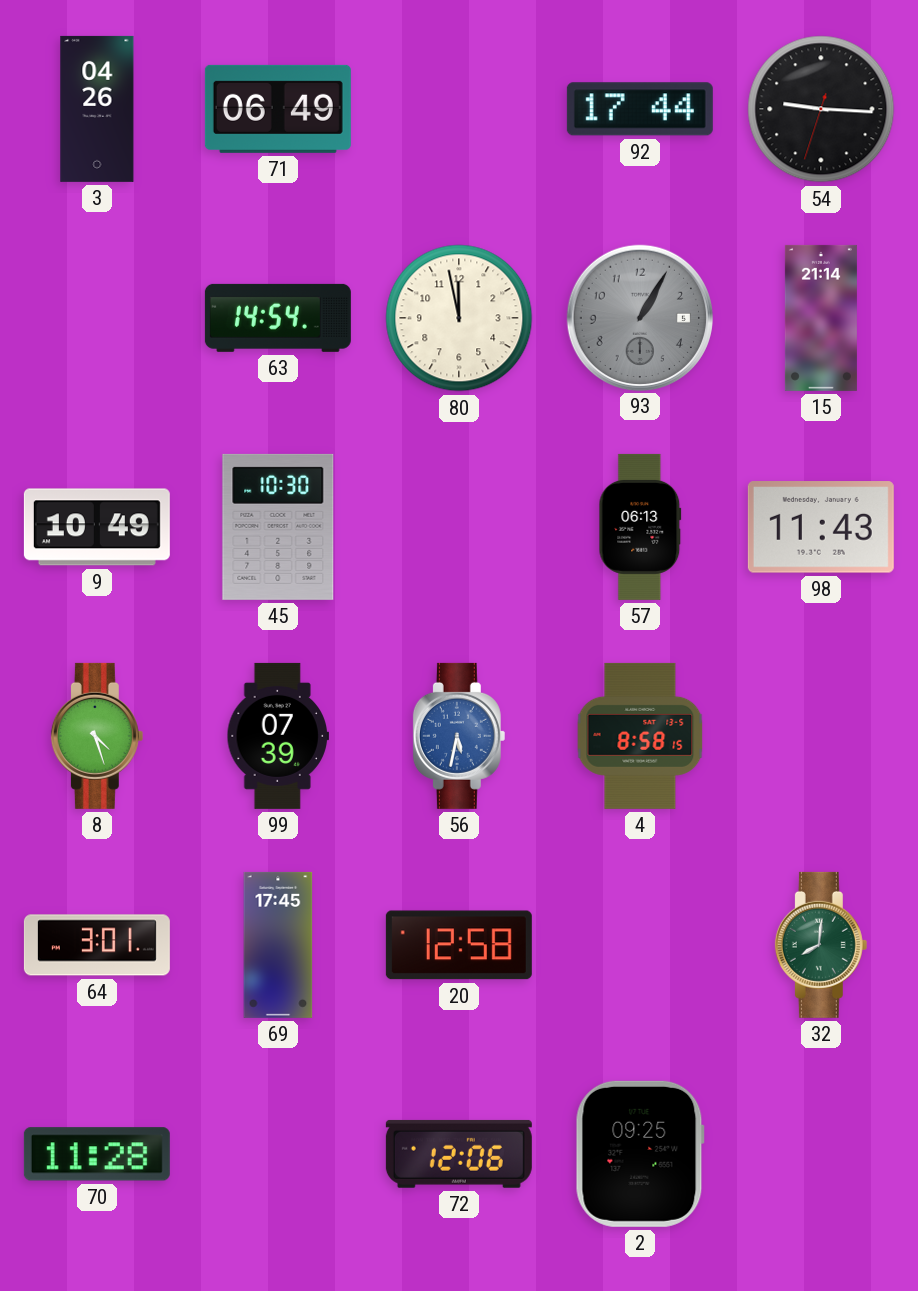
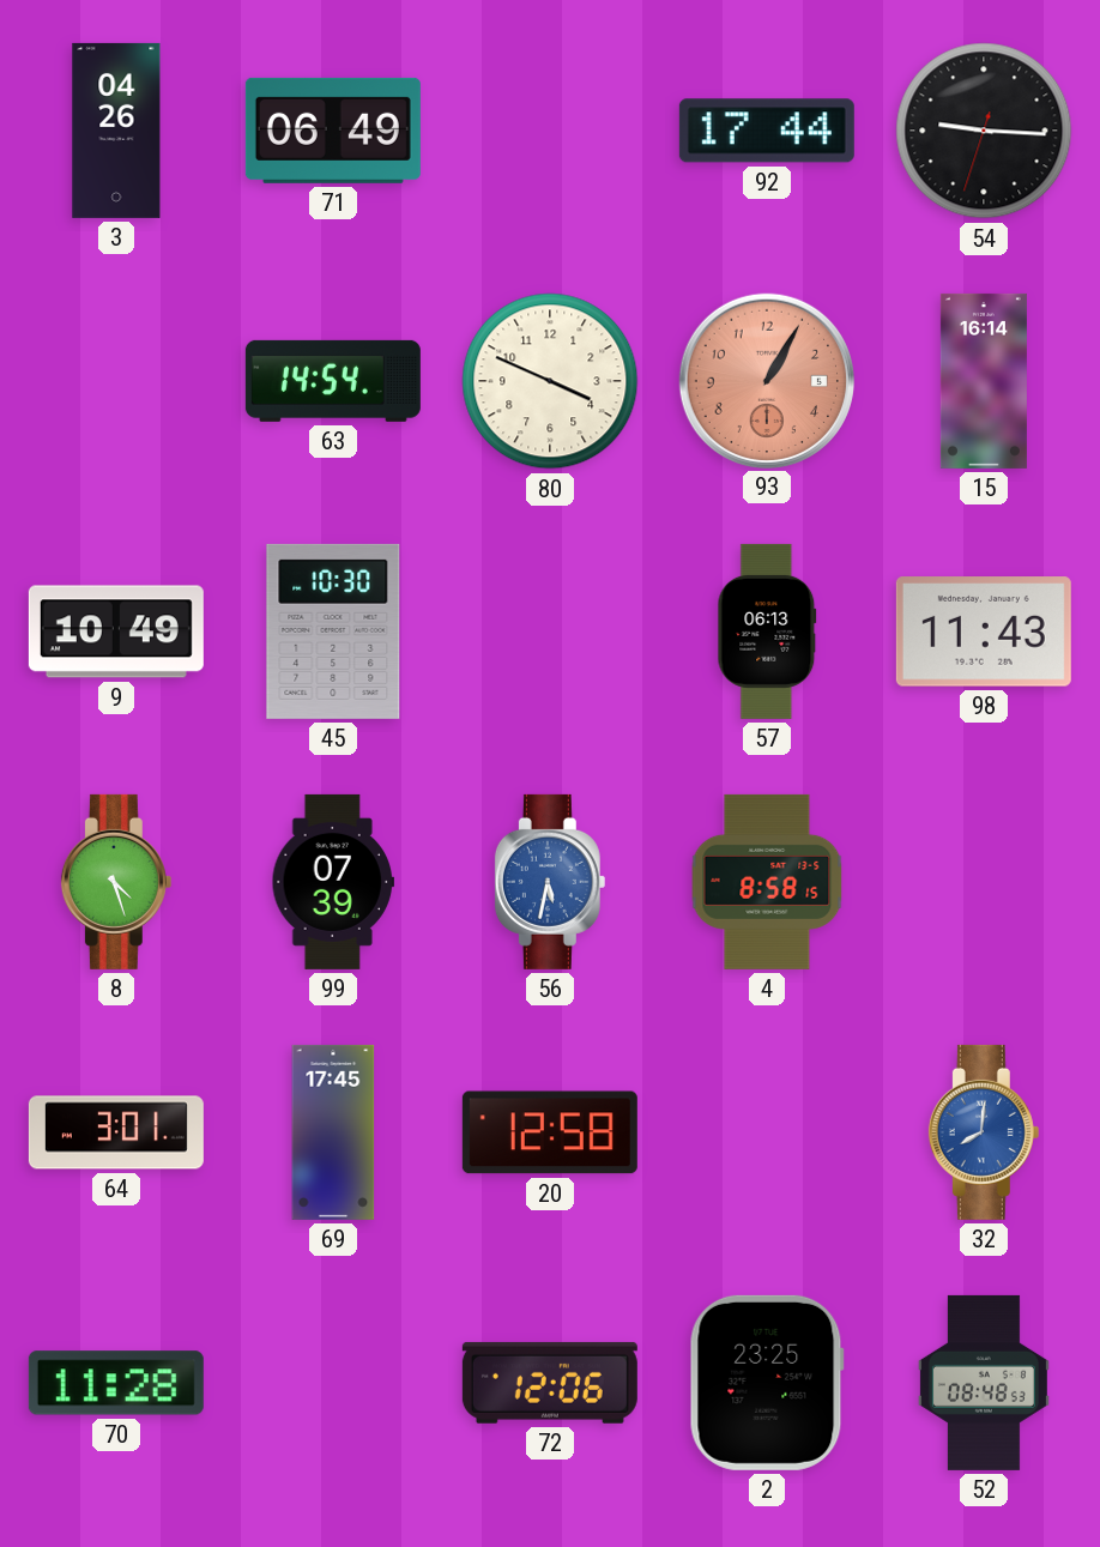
80: 11:58 -> 3:49 (550, 381)
93 dial: grey -> salmon (766, 380)
15: 21:14 -> 16:14 (984, 381)
32 dial: green -> blue (984, 1132)
2: 09:25 -> 23:25 (767, 1383)
52: none -> 08:48 (984, 1383)
